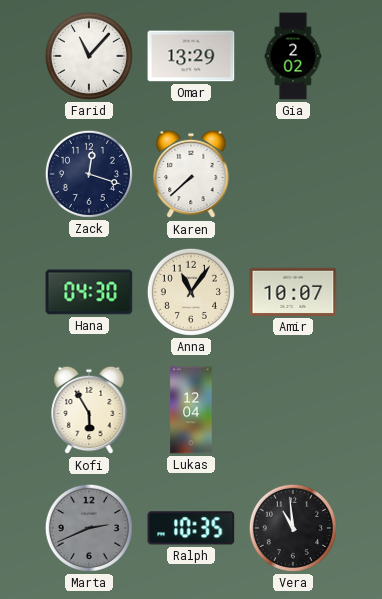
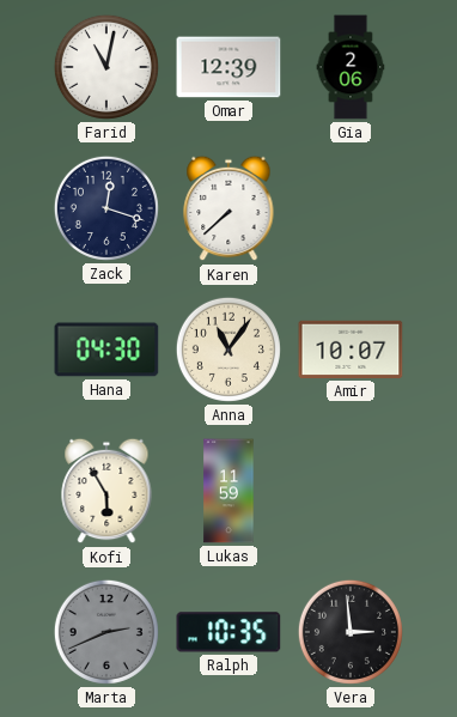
Farid: 11:07 -> 11:02 (106, 67)
Omar: 13:29 -> 12:39 (228, 67)
Gia: 2:02 -> 2:06 (351, 67)
Lukas: 12:04 -> 11:59 (228, 491)
Vera: 10:59 -> 2:59 (351, 632)
